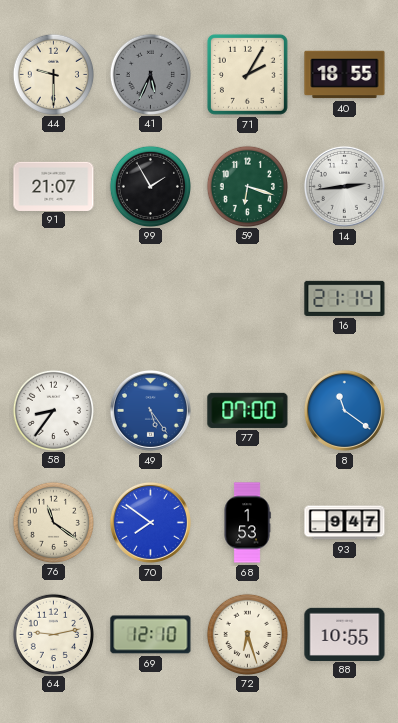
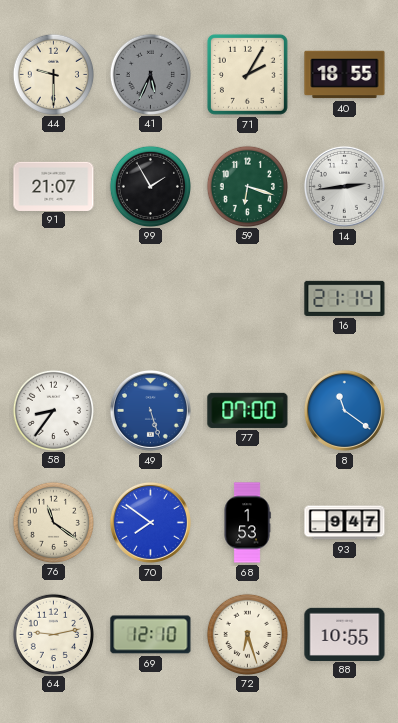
49: 5:24 -> 5:27 (150, 410)
